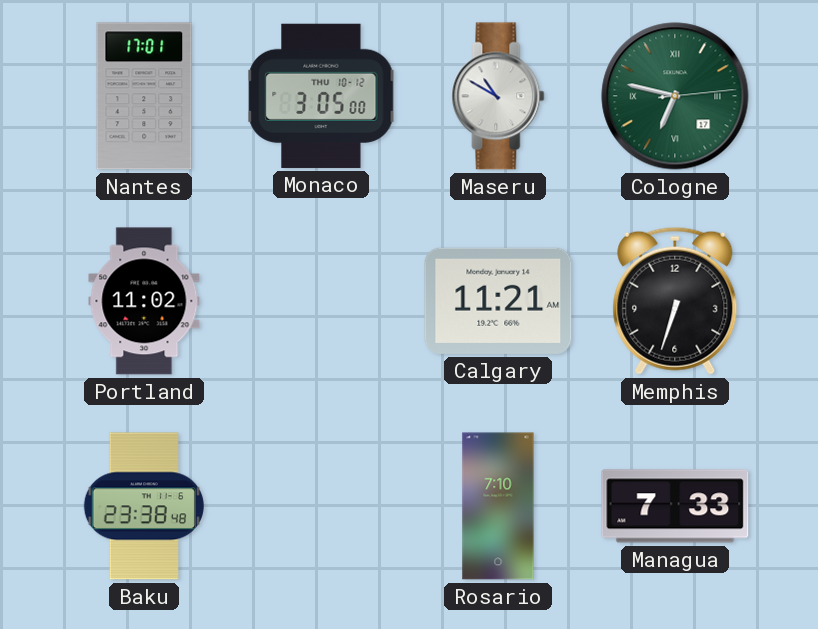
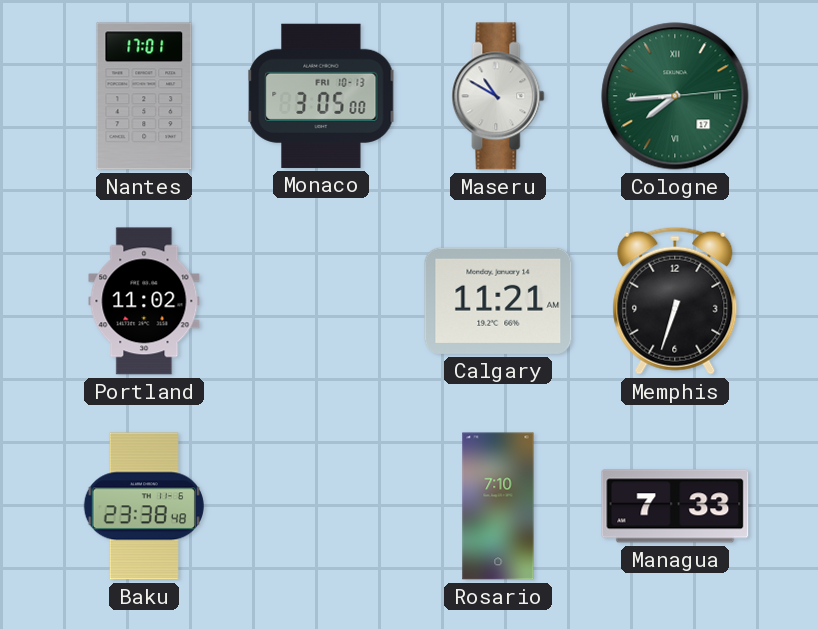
Monaco date: THU 10-12 -> FRI 10-13 (321, 96)
Cologne: 6:47 -> 7:44 (675, 96)
